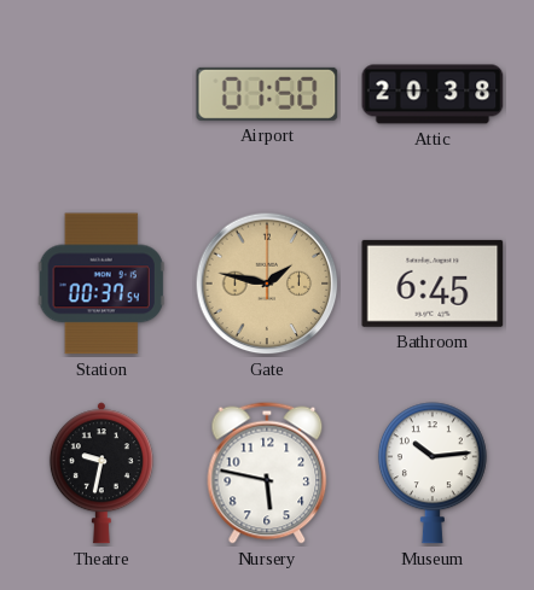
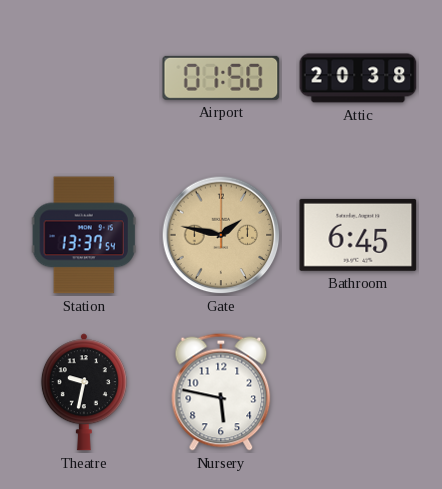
Station: 00:37 -> 13:37 (84, 235)
Museum: 10:14 -> none (433, 473)
